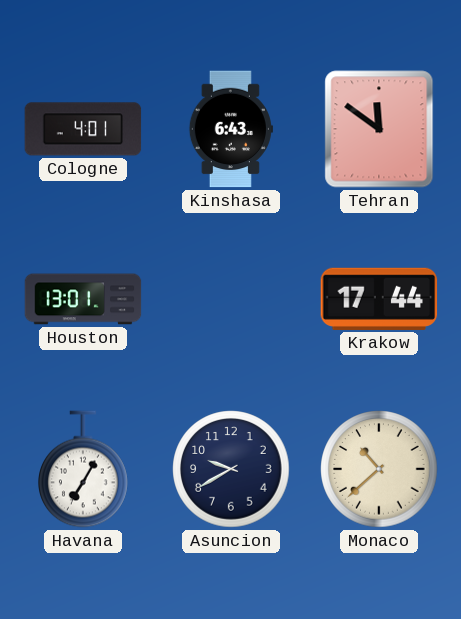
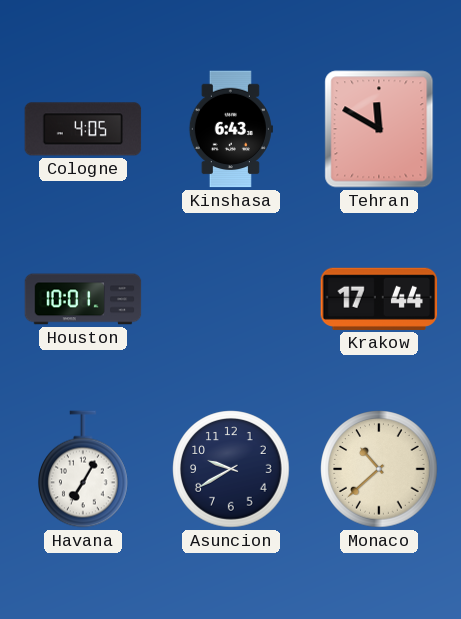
Cologne: 4:01 -> 4:05 (83, 129)
Tehran: 11:51 -> 11:50 (379, 129)
Houston: 13:01 -> 10:01 (83, 299)
